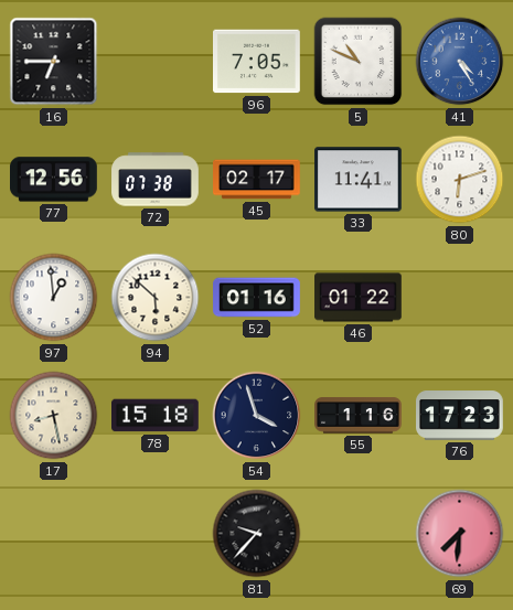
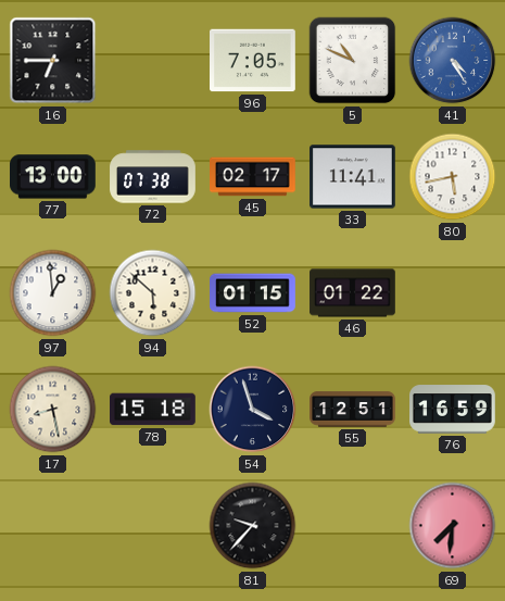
77: 12:56 -> 13:00 (53, 177)
80: 6:12 -> 5:43 (453, 177)
52: 01:16 -> 01:15 (253, 293)
55: 1:16 -> 12:51 (353, 410)
76: 17:23 -> 16:59 (453, 410)
